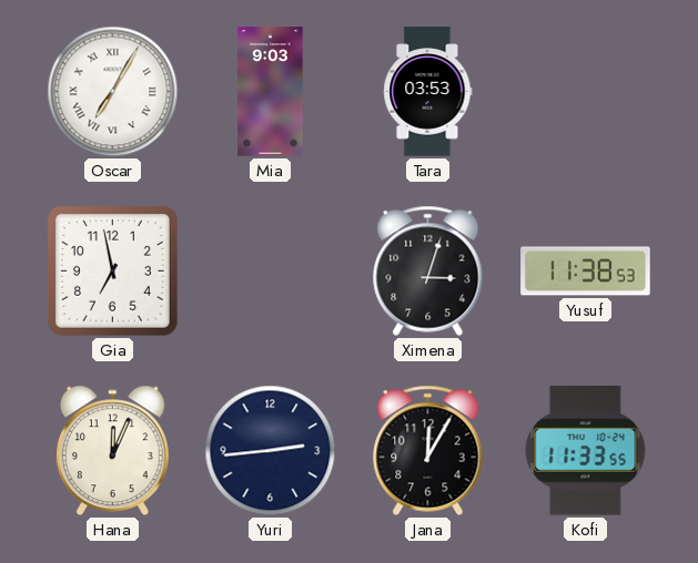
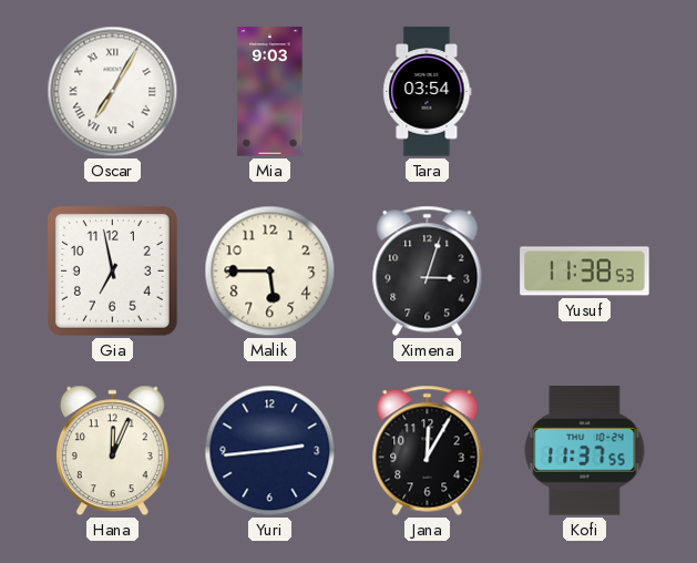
Tara: 03:53 -> 03:54 (428, 92)
Malik: none -> 5:45 (270, 272)
Kofi: 11:33 -> 11:37 (585, 451)
